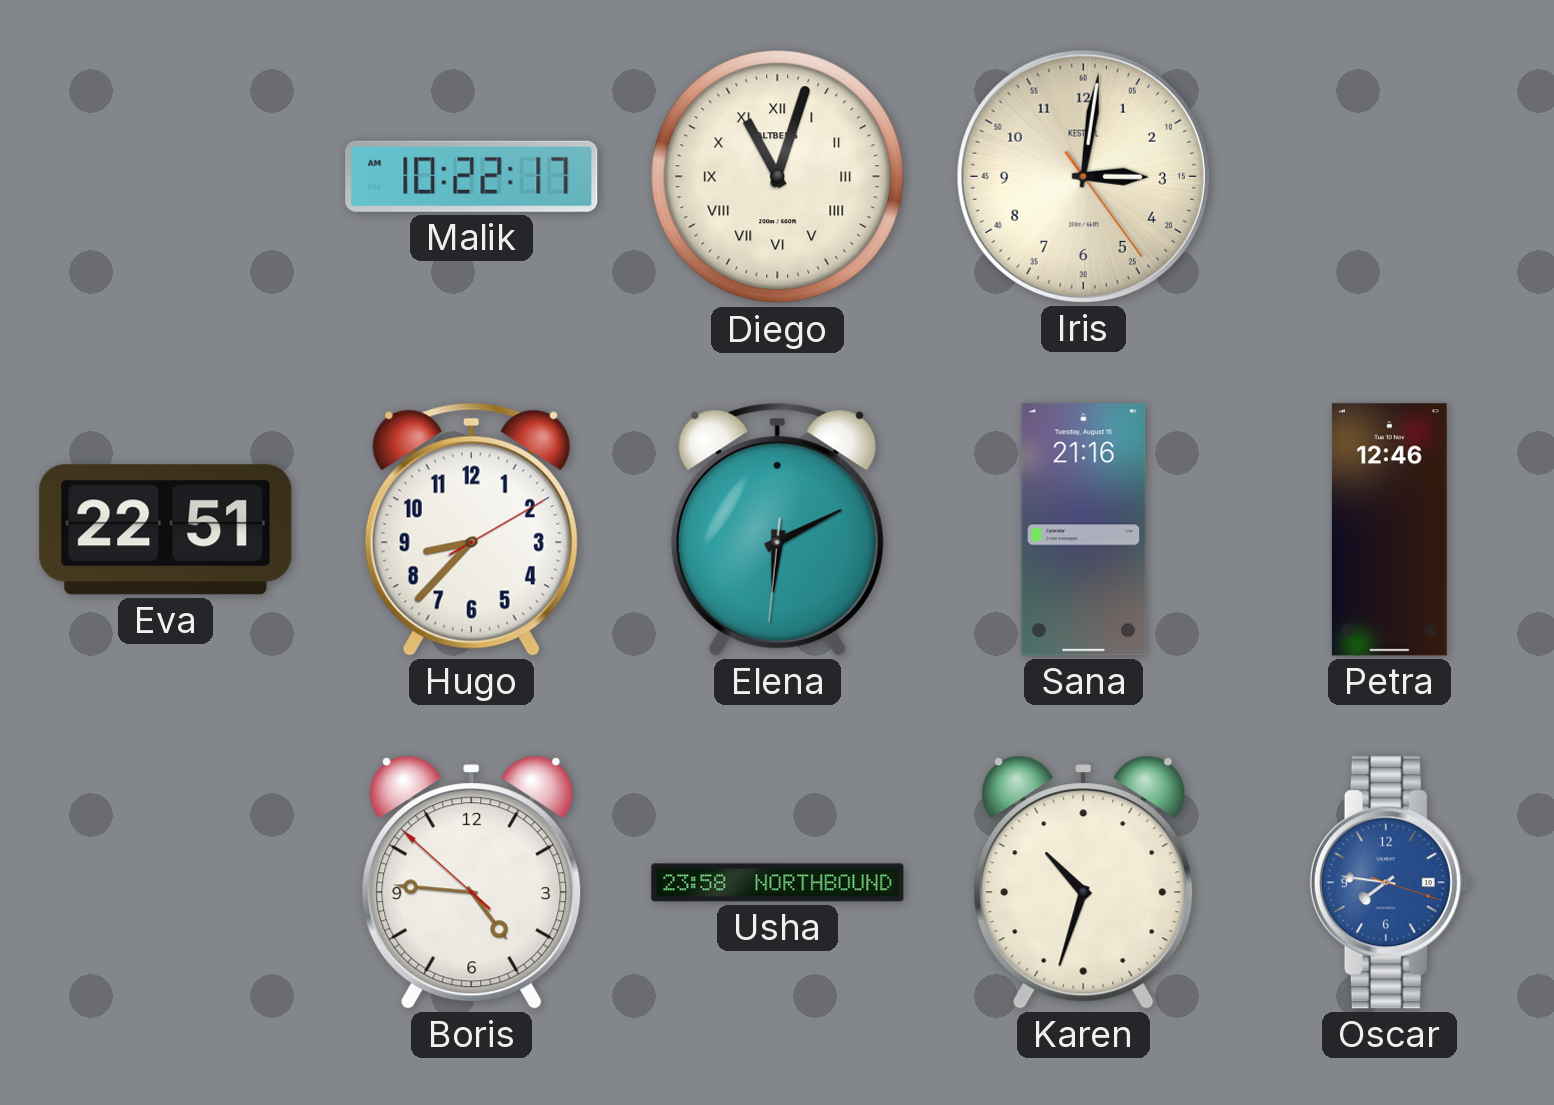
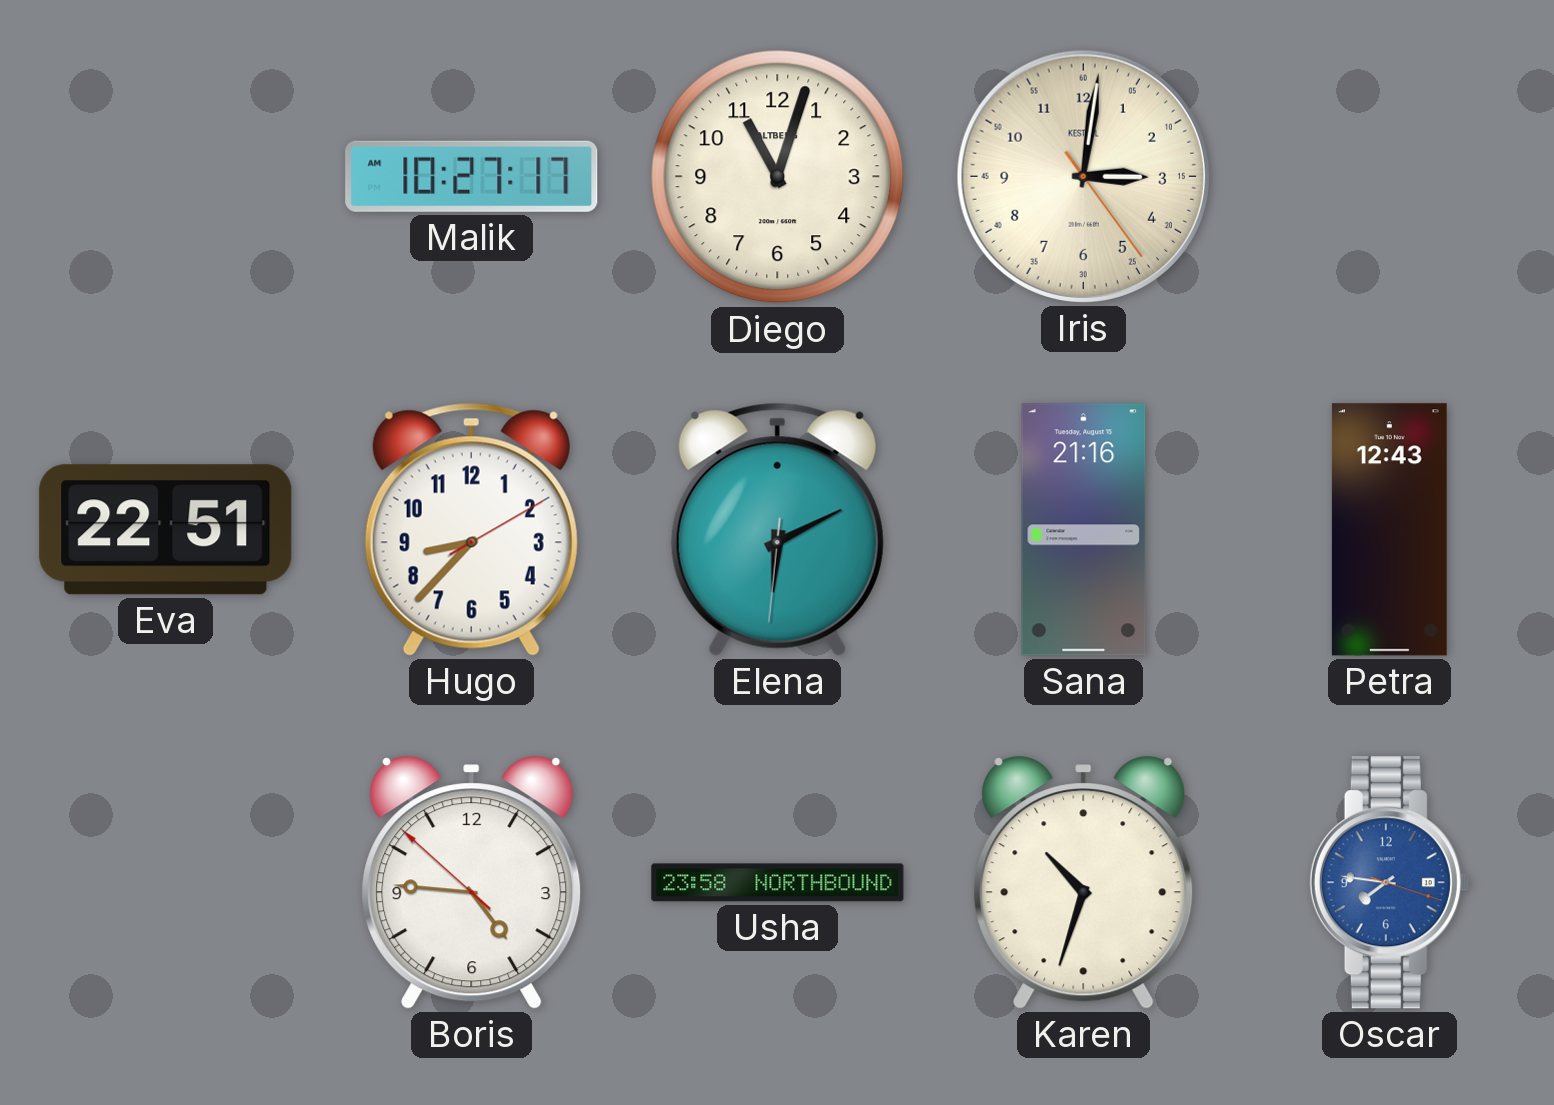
Malik: 10:22 -> 10:27 (472, 176)
Diego numerals: Roman -> Arabic (778, 177)
Petra: 12:46 -> 12:43 (1389, 530)
